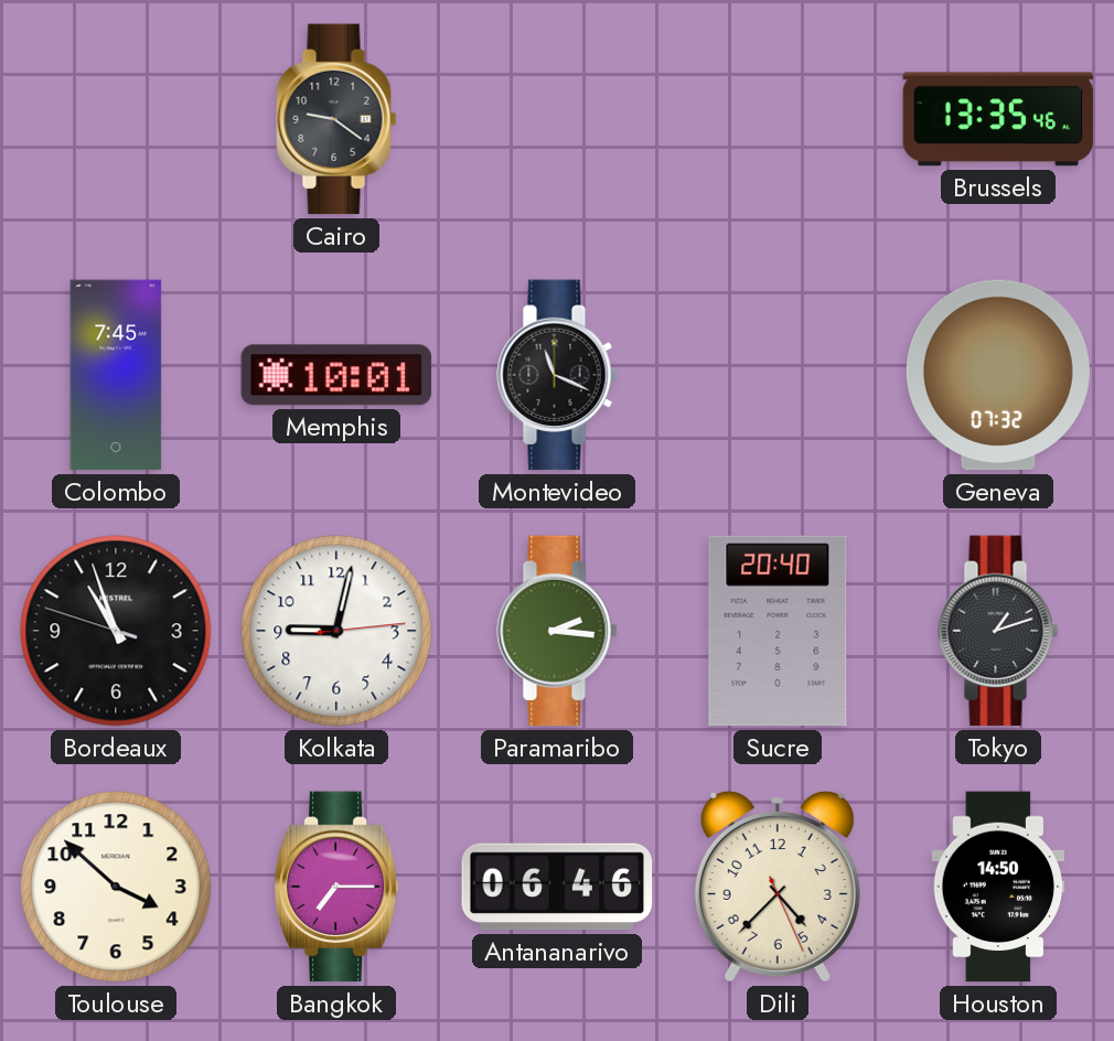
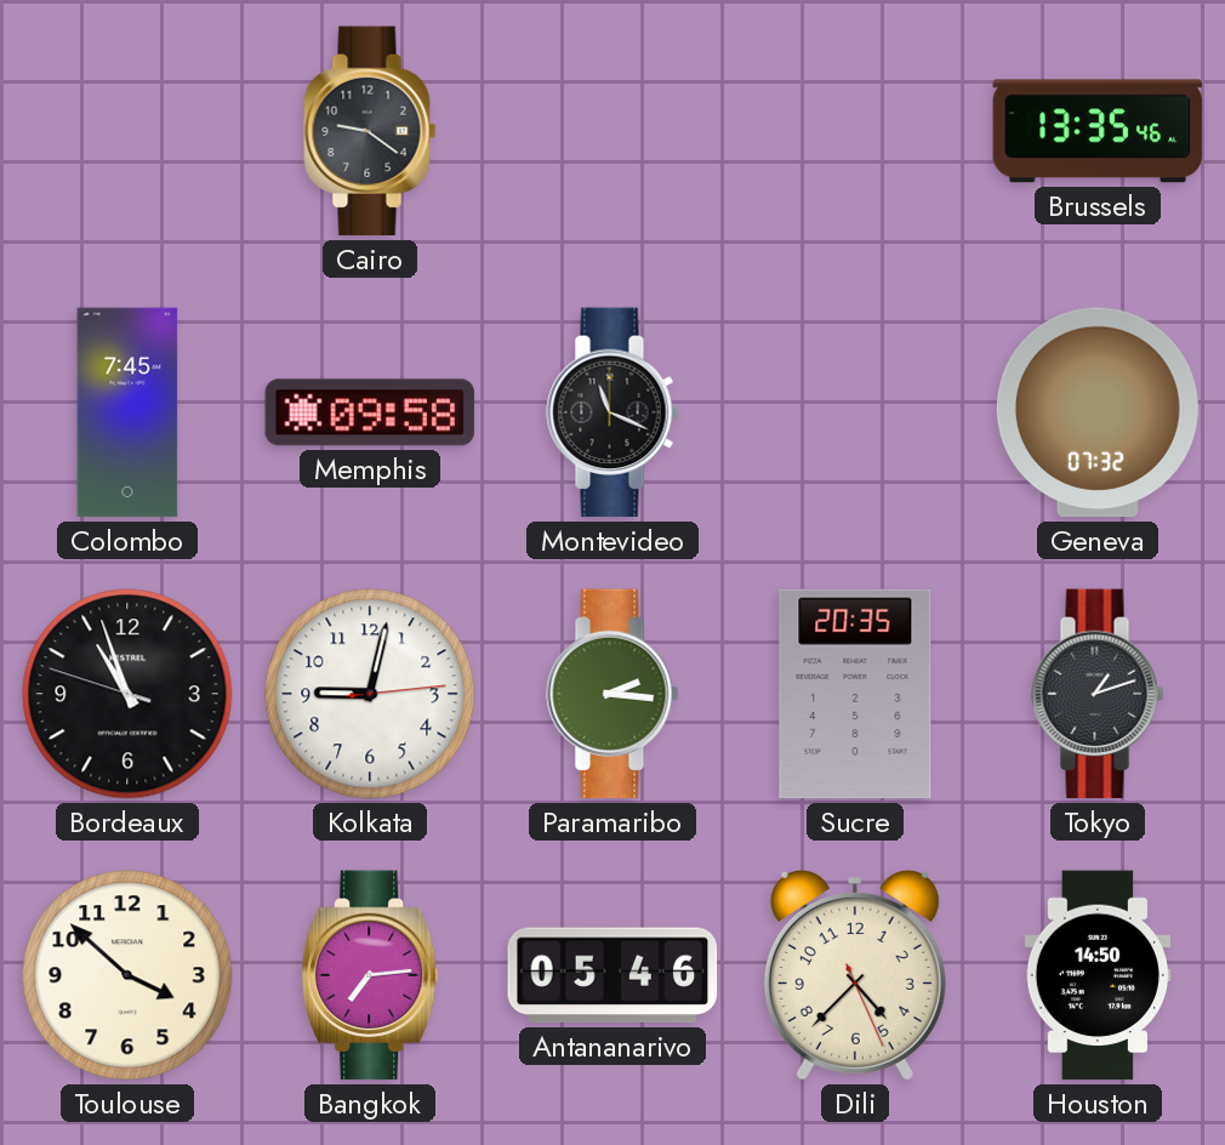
Memphis: 10:01 -> 09:58 (370, 412)
Sucre: 20:40 -> 20:35 (855, 694)
Bangkok: 7:15 -> 7:14 (371, 975)
Antananarivo: 06:46 -> 05:46 (612, 975)
